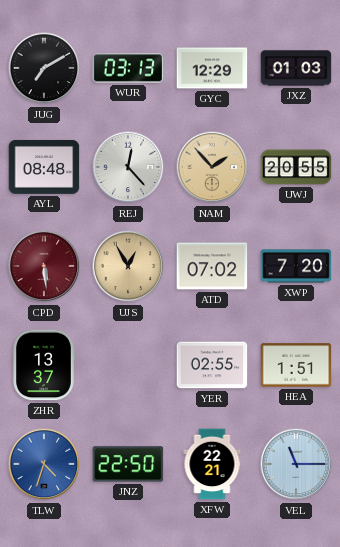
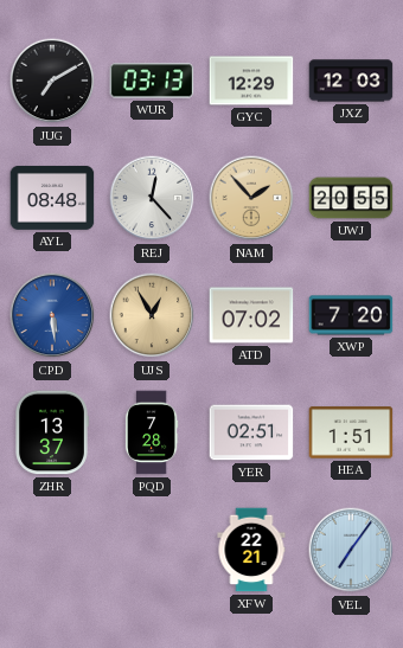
JXZ: 01:03 -> 12:03 (351, 81)
CPD dial: burgundy -> blue (52, 315)
PQD: none -> 7:28 (152, 432)
YER: 02:55 -> 02:51 (251, 432)
TLW: 4:33 -> none (44, 464)
JNZ: 22:50 -> none (128, 464)
VEL: 11:15 -> 7:06 (351, 550)
